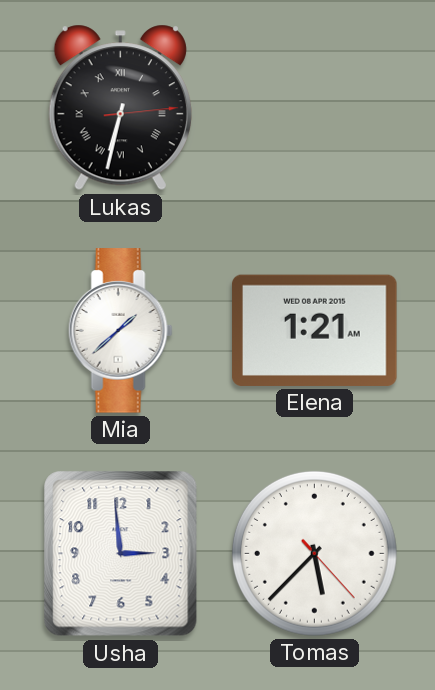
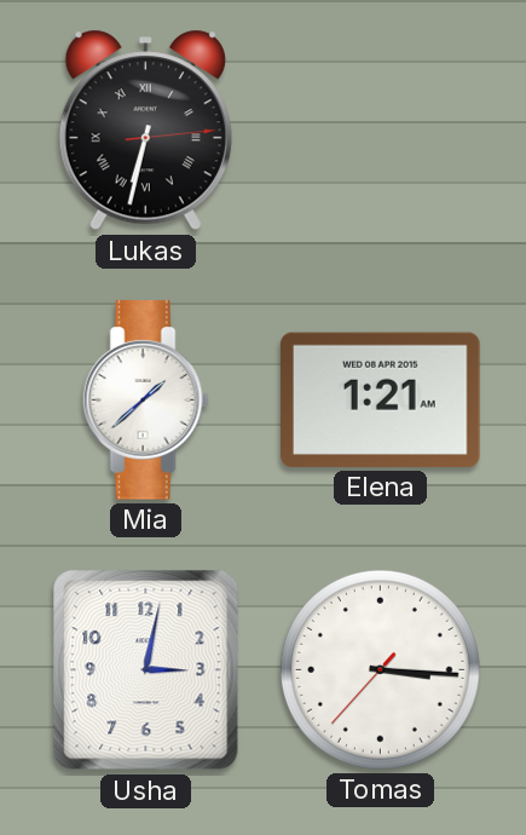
Usha: 2:59 -> 3:02 (146, 670)
Tomas: 5:37 -> 3:15 (380, 669)
